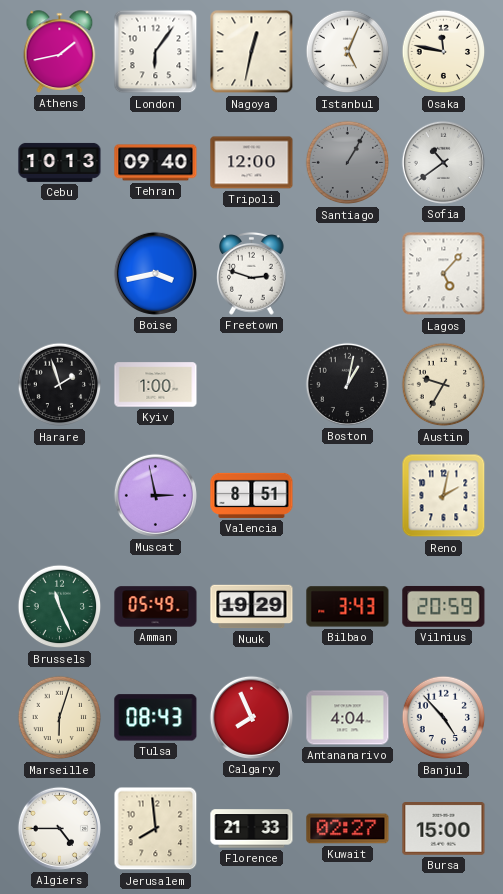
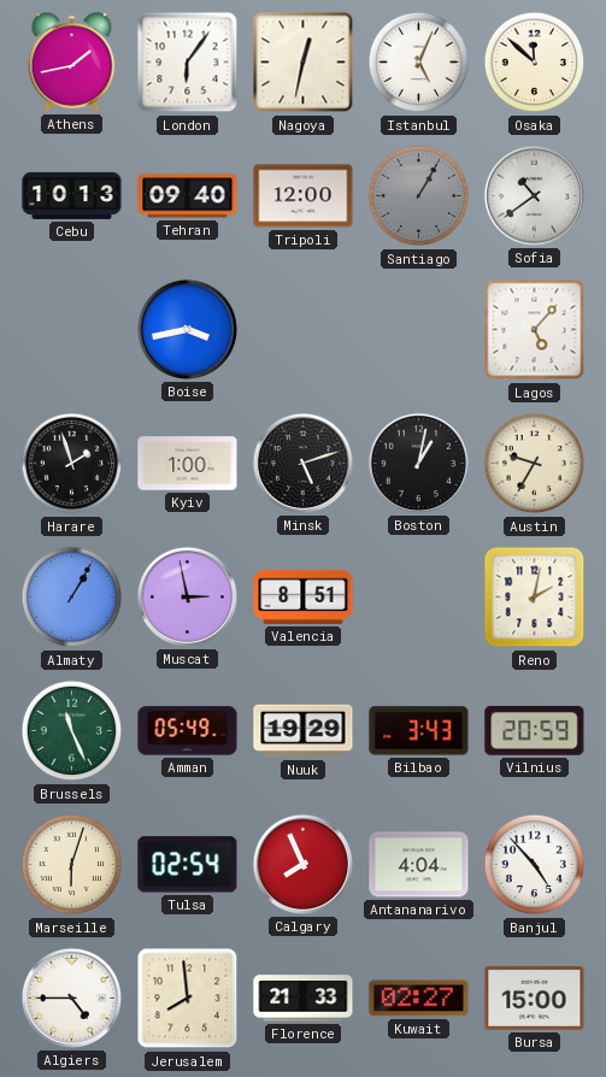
Osaka: 11:47 -> 11:52 (535, 63)
Freetown: 2:48 -> none (252, 274)
Minsk: none -> 5:12 (302, 463)
Almaty: none -> 1:05 (72, 598)
Tulsa: 08:43 -> 02:54 (188, 865)
